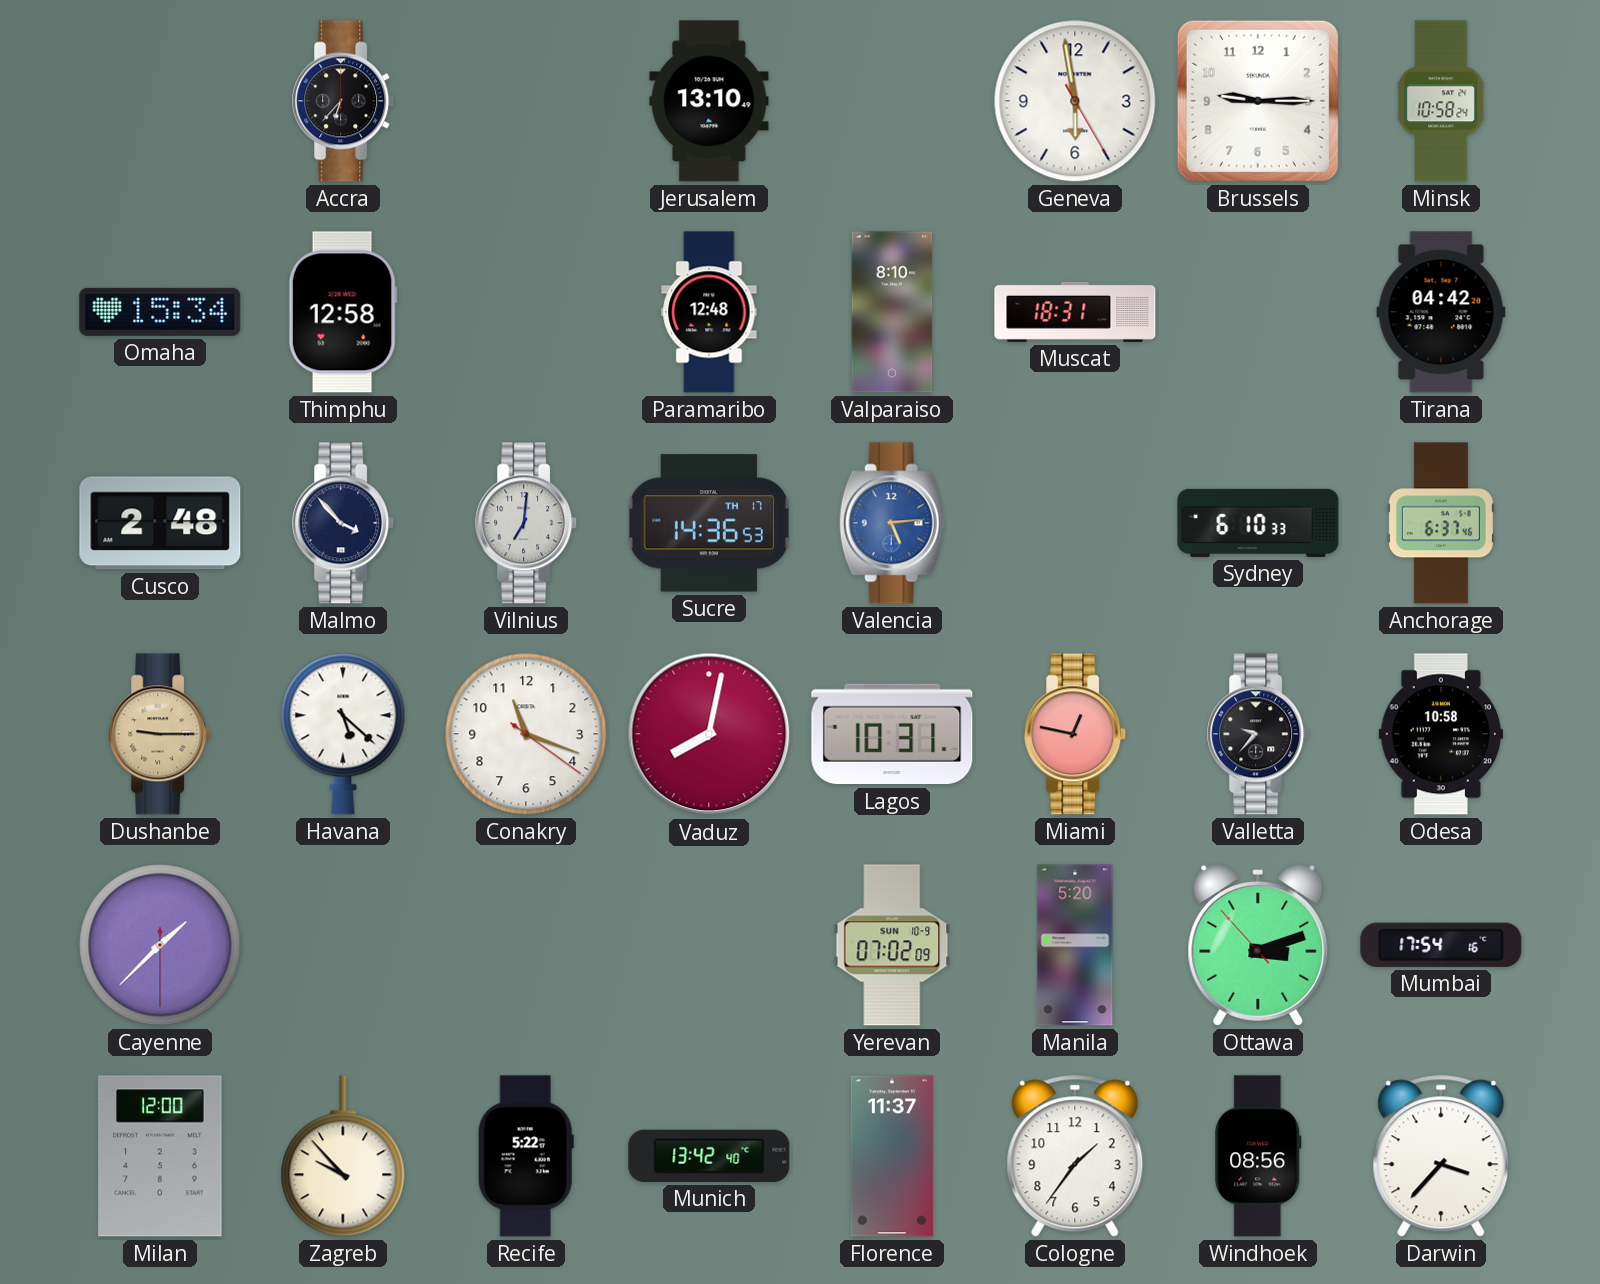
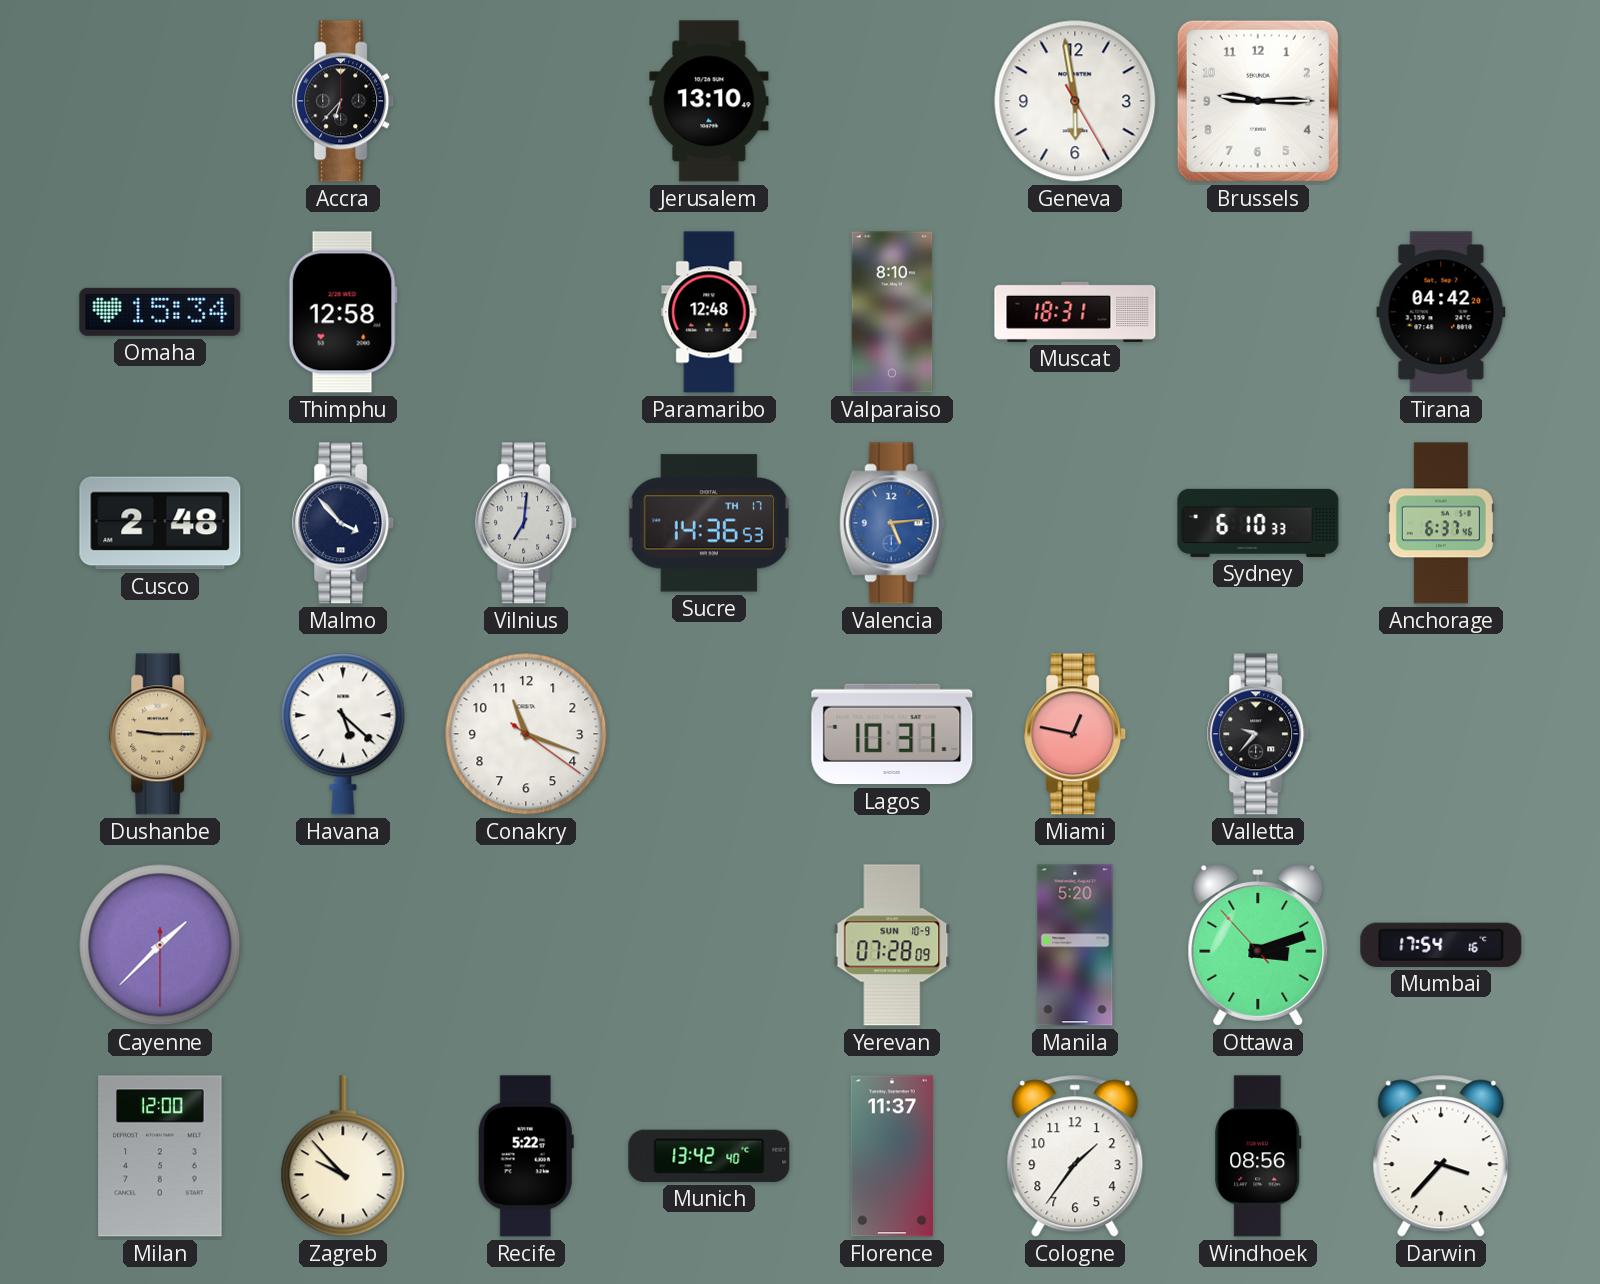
Minsk: 10:58 -> none (1442, 101)
Vaduz: 8:02 -> none (709, 734)
Odesa: 10:58 -> none (1440, 734)
Yerevan: 07:02 -> 07:28 (892, 945)
